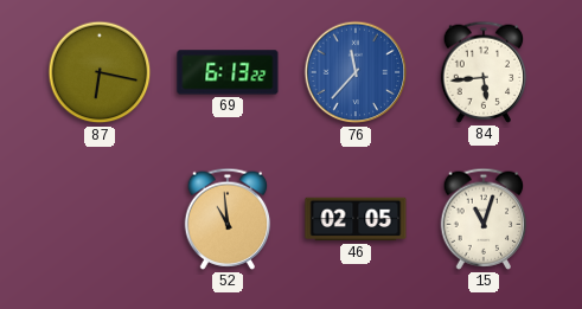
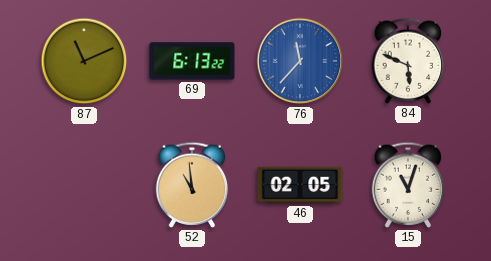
87: 6:17 -> 11:11 (84, 61)
84: 5:44 -> 5:49 (408, 61)
